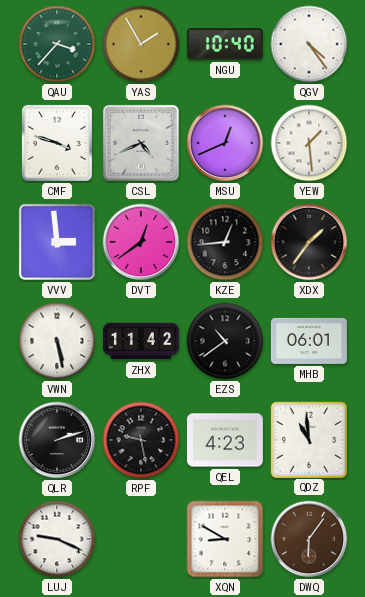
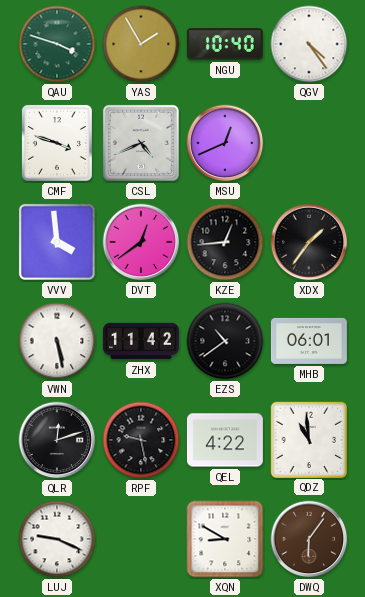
QAU: 3:37 -> 3:48 (57, 44)
YEW: 1:29 -> none (309, 143)
VVV: 2:59 -> 3:59 (57, 242)
QLR: 2:12 -> 12:12 (57, 440)
QEL: 4:23 -> 4:22 (225, 440)
